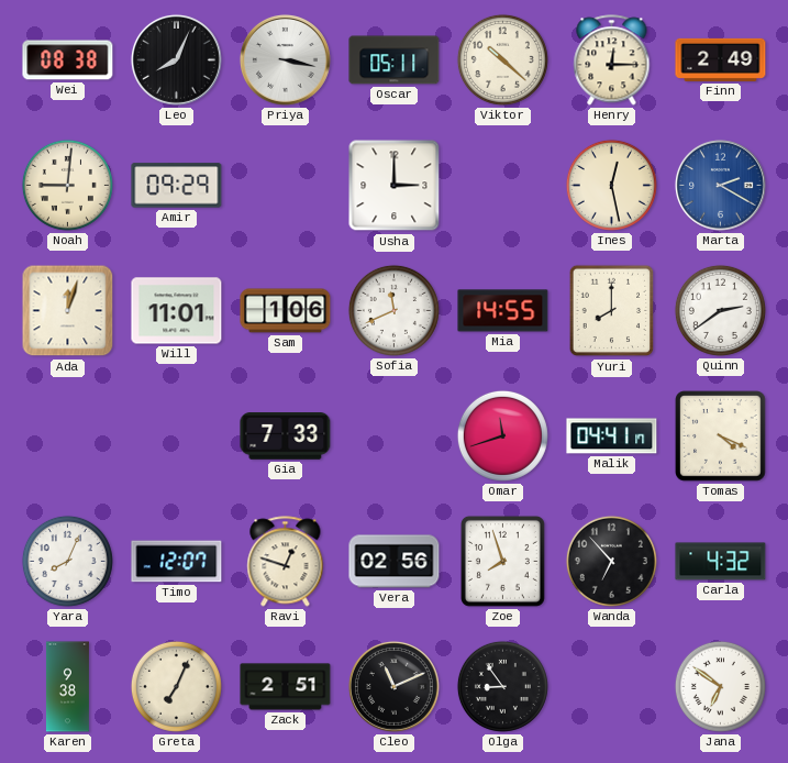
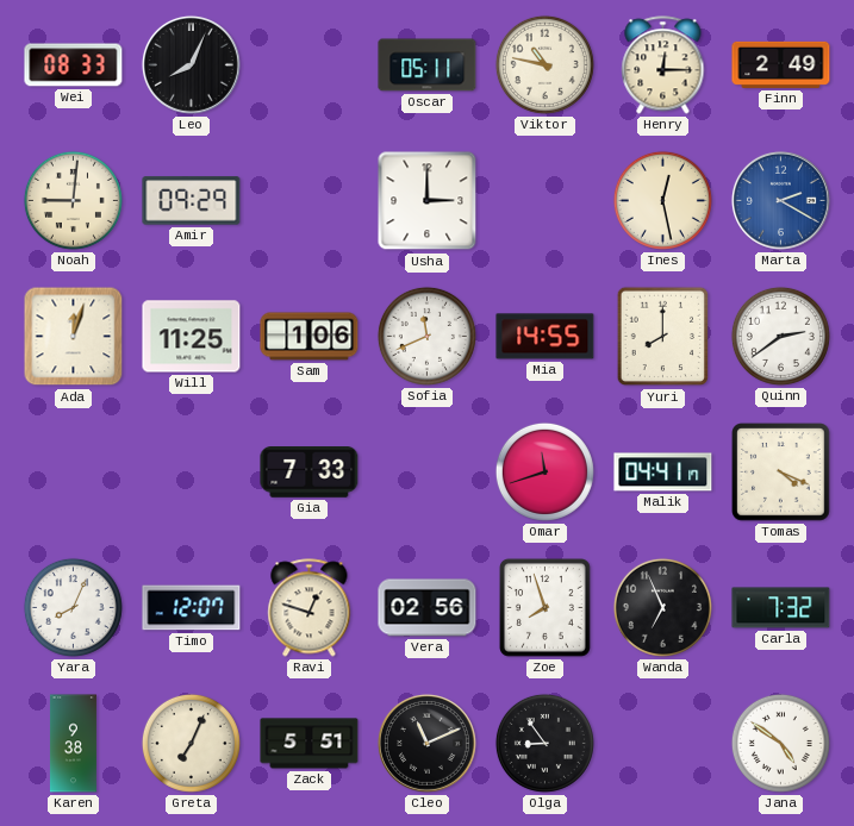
Wei: 08:38 -> 08:33 (74, 65)
Priya: 3:17 -> none (285, 59)
Viktor: 10:22 -> 10:47 (544, 64)
Will: 11:01 -> 11:25 (192, 337)
Wanda: 6:53 -> 6:56 (662, 607)
Carla: 4:32 -> 7:32 (781, 608)
Zack: 2:51 -> 5:51 (310, 744)
Jana: 6:51 -> 4:51 (780, 743)
